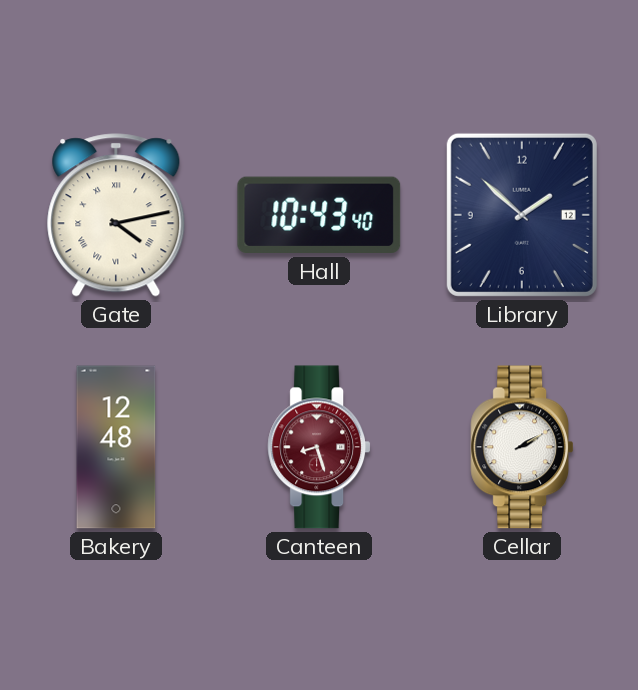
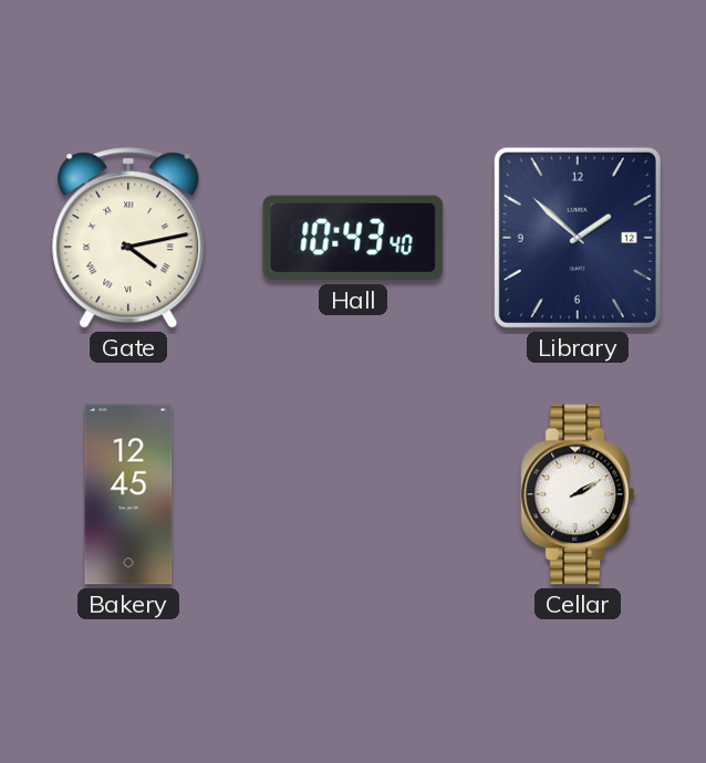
Bakery: 12:48 -> 12:45 (128, 494)
Canteen: 8:27 -> none (319, 447)
